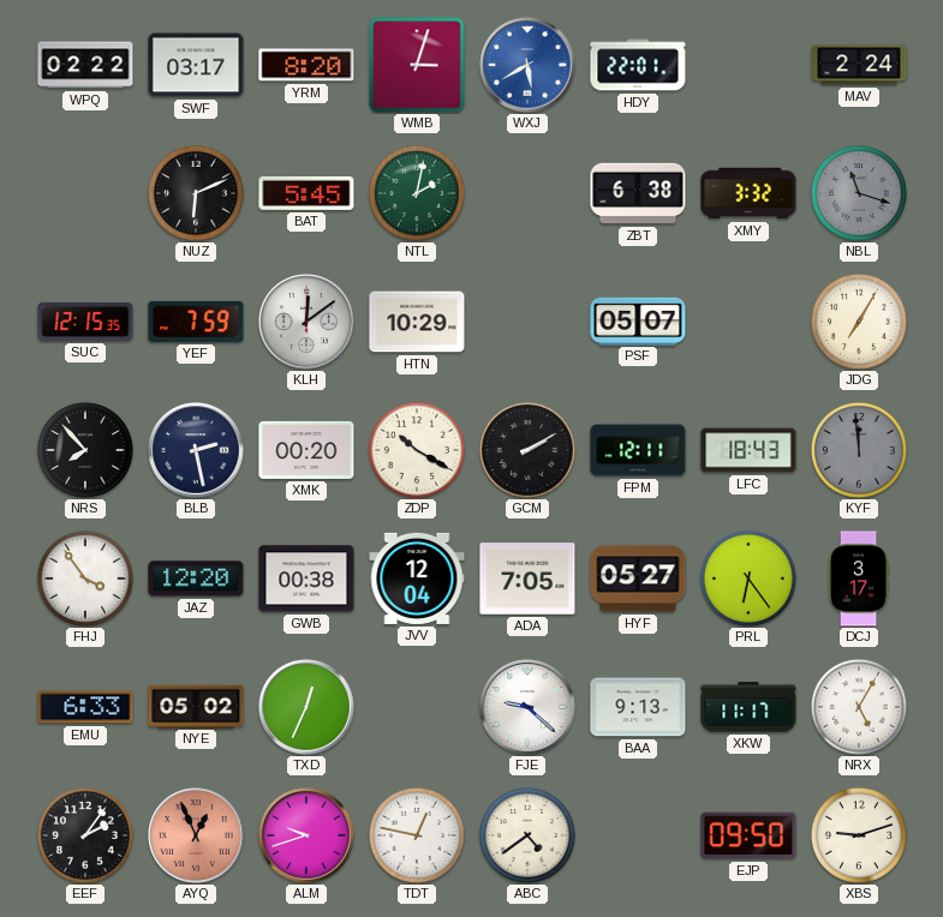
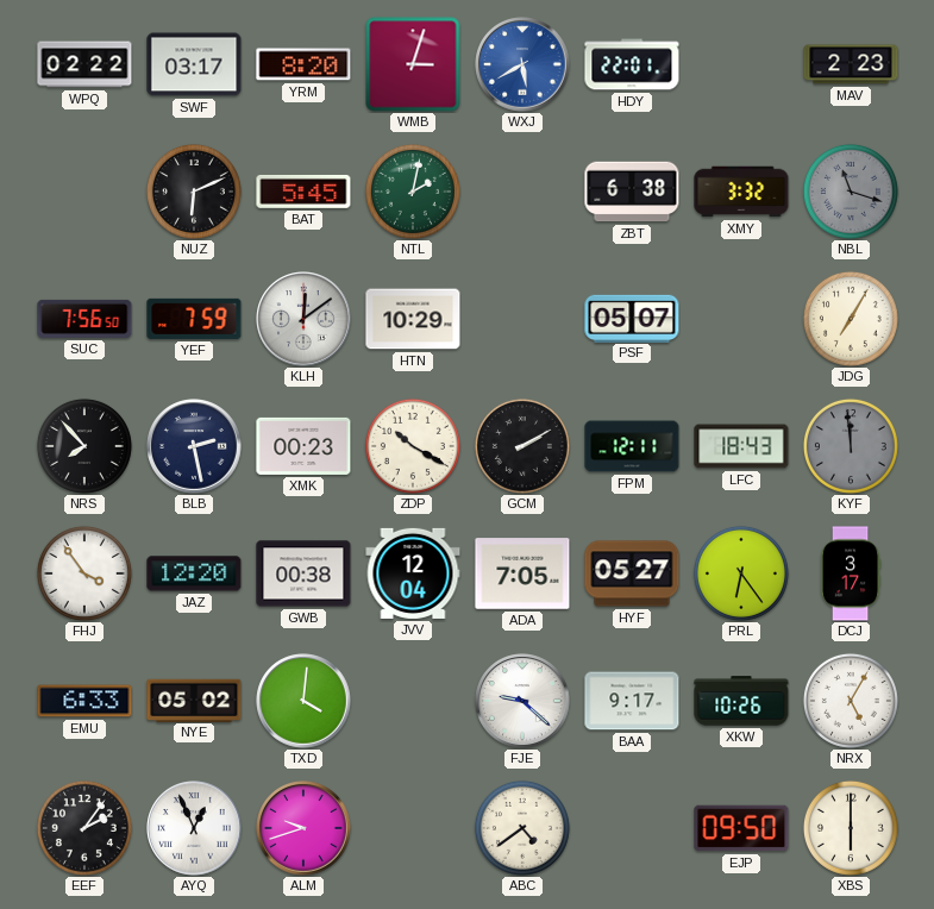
MAV: 2:24 -> 2:23 (851, 64)
SUC: 12:15 -> 7:56 (84, 319)
XMK: 00:20 -> 00:23 (303, 446)
TXD: 12:34 -> 4:01 (303, 701)
BAA: 9:13 -> 9:17 (632, 701)
XKW: 11:17 -> 10:26 (741, 701)
AYQ dial: salmon -> white (194, 828)
TDT: 12:47 -> none (417, 835)
XBS: 9:12 -> 6:00 (851, 828)
